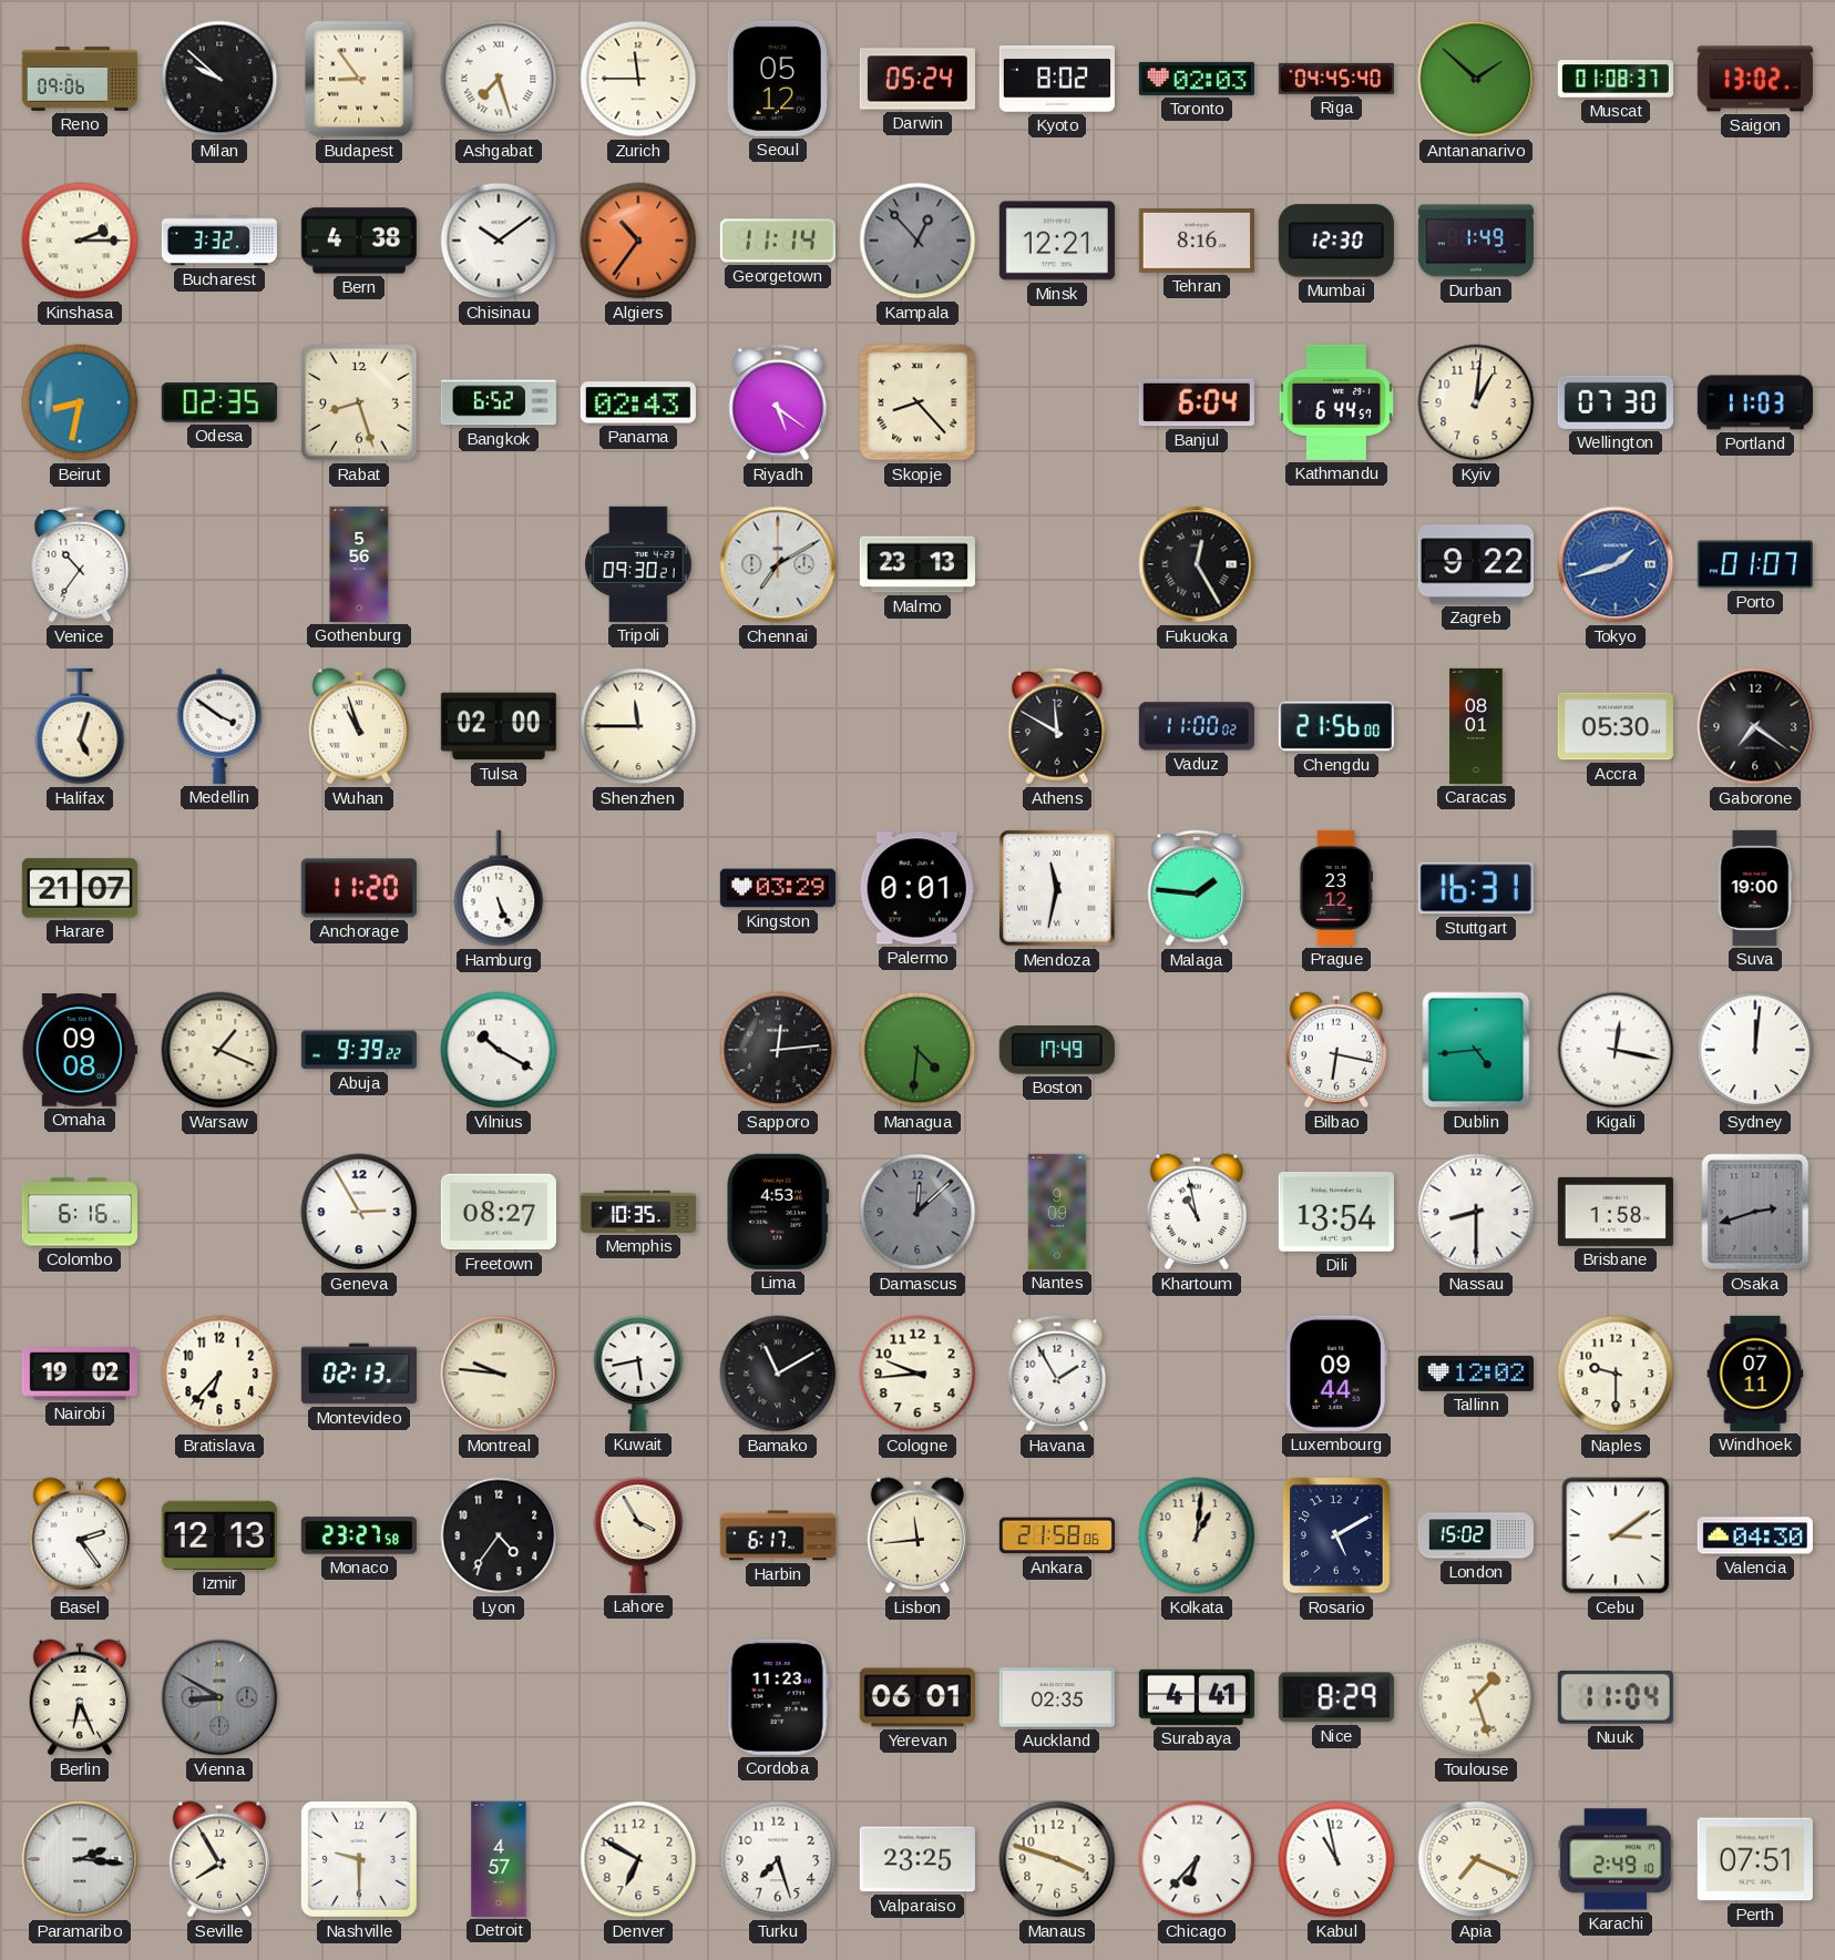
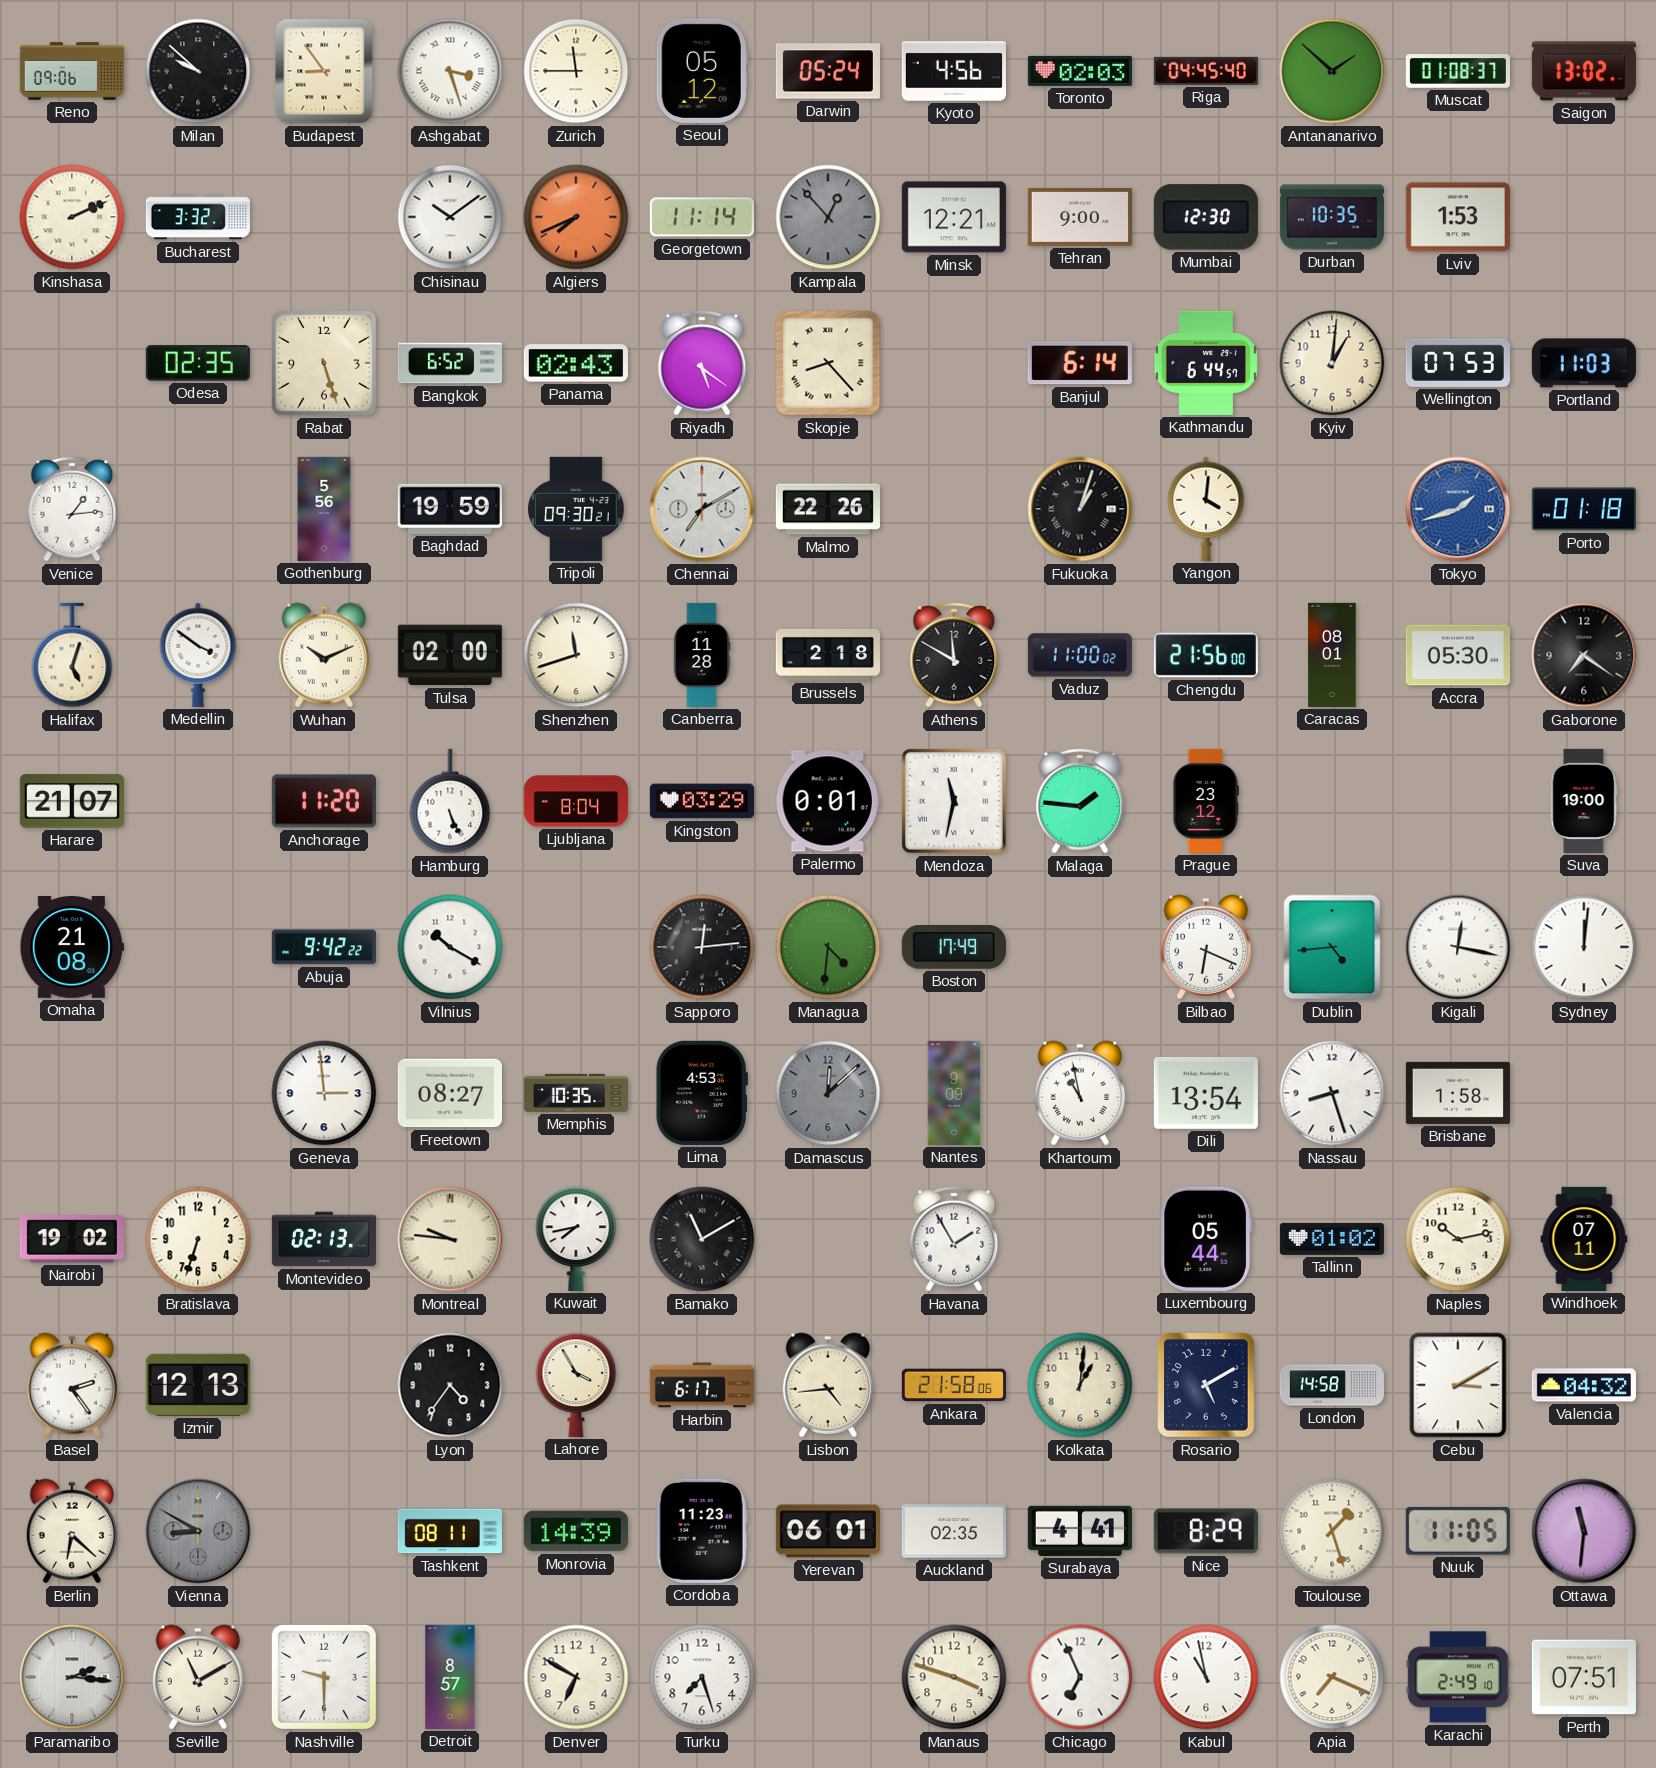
Ashgabat: 7:27 -> 3:27 (450, 71)
Kyoto: 8:02 -> 4:56 (954, 71)
Kinshasa: 2:15 -> 2:11 (72, 217)
Bern: 4:38 -> none (359, 241)
Algiers: 10:36 -> 7:41 (576, 217)
Tehran: 8:16 -> 9:00 (1080, 217)
Durban: 1:49 -> 10:35 (1332, 217)
Lviv: none -> 1:53 (1458, 217)
Beirut: 8:32 -> none (80, 402)
Rabat: 8:27 -> 5:27 (324, 363)
Banjul: 6:04 -> 6:14 (1080, 363)
Wellington: 07:30 -> 07:53 (1458, 363)
Venice: 10:36 -> 1:14 (72, 509)
Baghdad: none -> 19:59 (450, 509)
Malmo: 23:13 -> 22:26 (828, 509)
Fukuoka: 12:25 -> 1:03 (1080, 509)
Yangon: none -> 4:01 (1206, 509)
Zagreb: 9:22 -> none (1476, 564)
Porto: 01:07 -> 01:18 (1584, 509)
Wuhan: 10:57 -> 10:11 (324, 655)
Shenzhen: 11:45 -> 11:42 (576, 655)
Canberra: none -> 11:28 (702, 655)
Brussels: none -> 2:18 (828, 655)
Ljubljana: none -> 8:04 (576, 801)
Stuttgart: 16:31 -> none (1476, 888)
Omaha: 09:08 -> 21:08 (72, 948)
Warsaw: 1:19 -> none (219, 1050)
Abuja: 9:39 -> 9:42 (324, 947)
Bilbao: 6:17 -> 6:19 (1206, 947)
Colombo: 6:16 -> none (80, 1212)
Geneva: 2:55 -> 2:59 (324, 1093)
Nassau: 8:30 -> 8:27 (1332, 1093)
Osaka: 2:42 -> none (1755, 1212)
Bratislava: 6:37 -> 6:33 (198, 1239)
Kuwait: 5:43 -> 7:43 (576, 1239)
Cologne: 9:44 -> none (917, 1374)
Luxembourg: 09:44 -> 05:44 (1206, 1239)
Tallinn: 12:02 -> 01:02 (1332, 1239)
Naples: 9:30 -> 10:13 (1458, 1239)
Monaco: 23:27 -> none (359, 1535)
Lisbon: 11:44 -> 4:44 (828, 1385)
London: 15:02 -> 14:58 (1331, 1385)
Cebu: 3:09 -> 3:10 (1458, 1385)
Valencia: 04:30 -> 04:32 (1584, 1385)
Berlin: 6:26 -> 6:22 (72, 1531)
Tashkent: none -> 08:11 (450, 1531)
Monrovia: none -> 14:39 (576, 1531)
Nuuk: 11:04 -> 11:05 (1458, 1531)
Ottawa: none -> 11:31 (1584, 1531)
Seville: 7:55 -> 11:10 (198, 1677)
Detroit: 4:57 -> 8:57 (450, 1677)
Valparaiso: 23:25 -> none (917, 1859)
Chicago: 6:37 -> 6:56 (1080, 1677)
